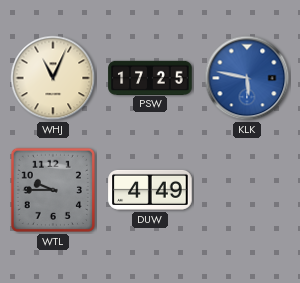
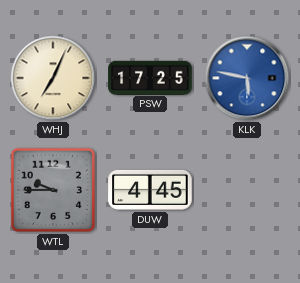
WHJ: 11:04 -> 7:04 (53, 78)
DUW: 4:49 -> 4:45 (150, 190)
